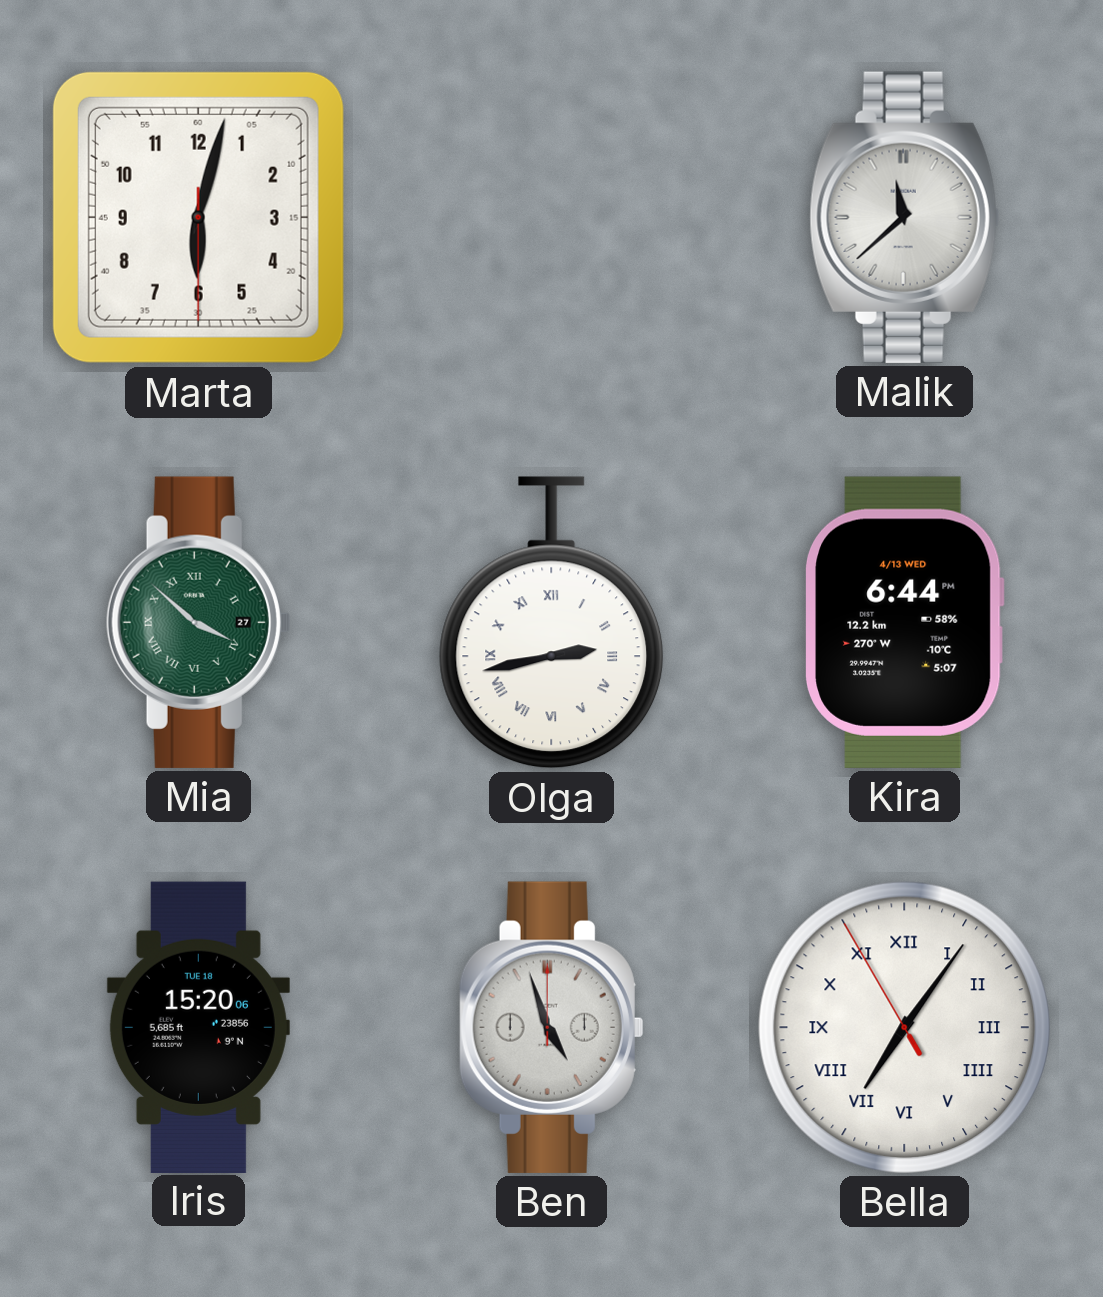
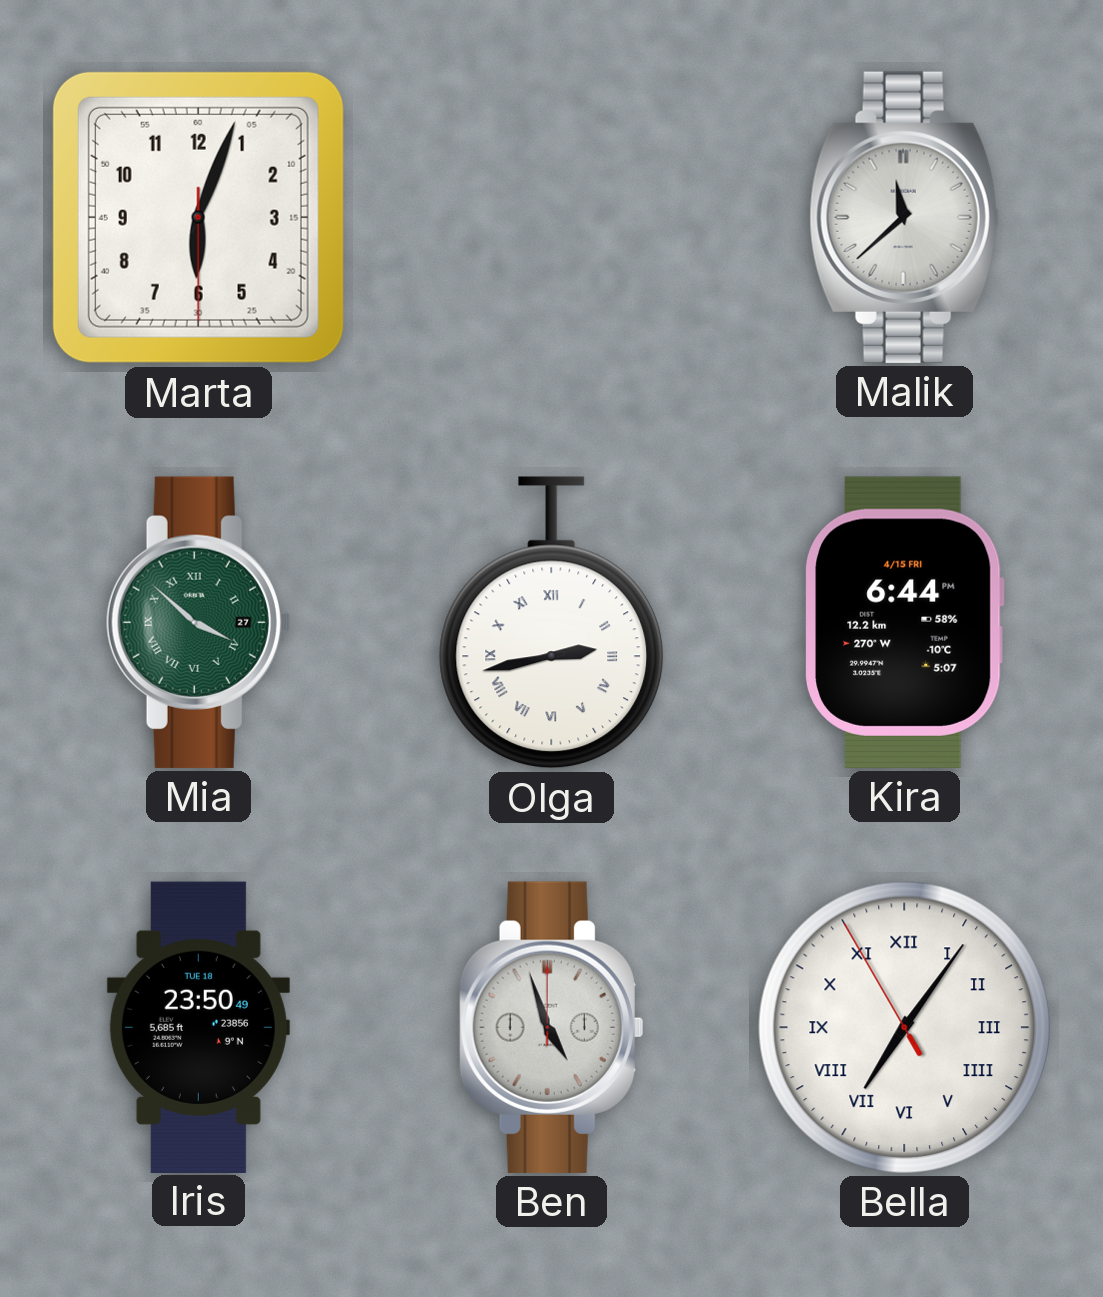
Marta: 6:02 -> 6:03 (198, 217)
Kira date: 4/13 WED -> 4/15 FRI (905, 622)
Iris: 15:20 -> 23:50 (198, 1027)
